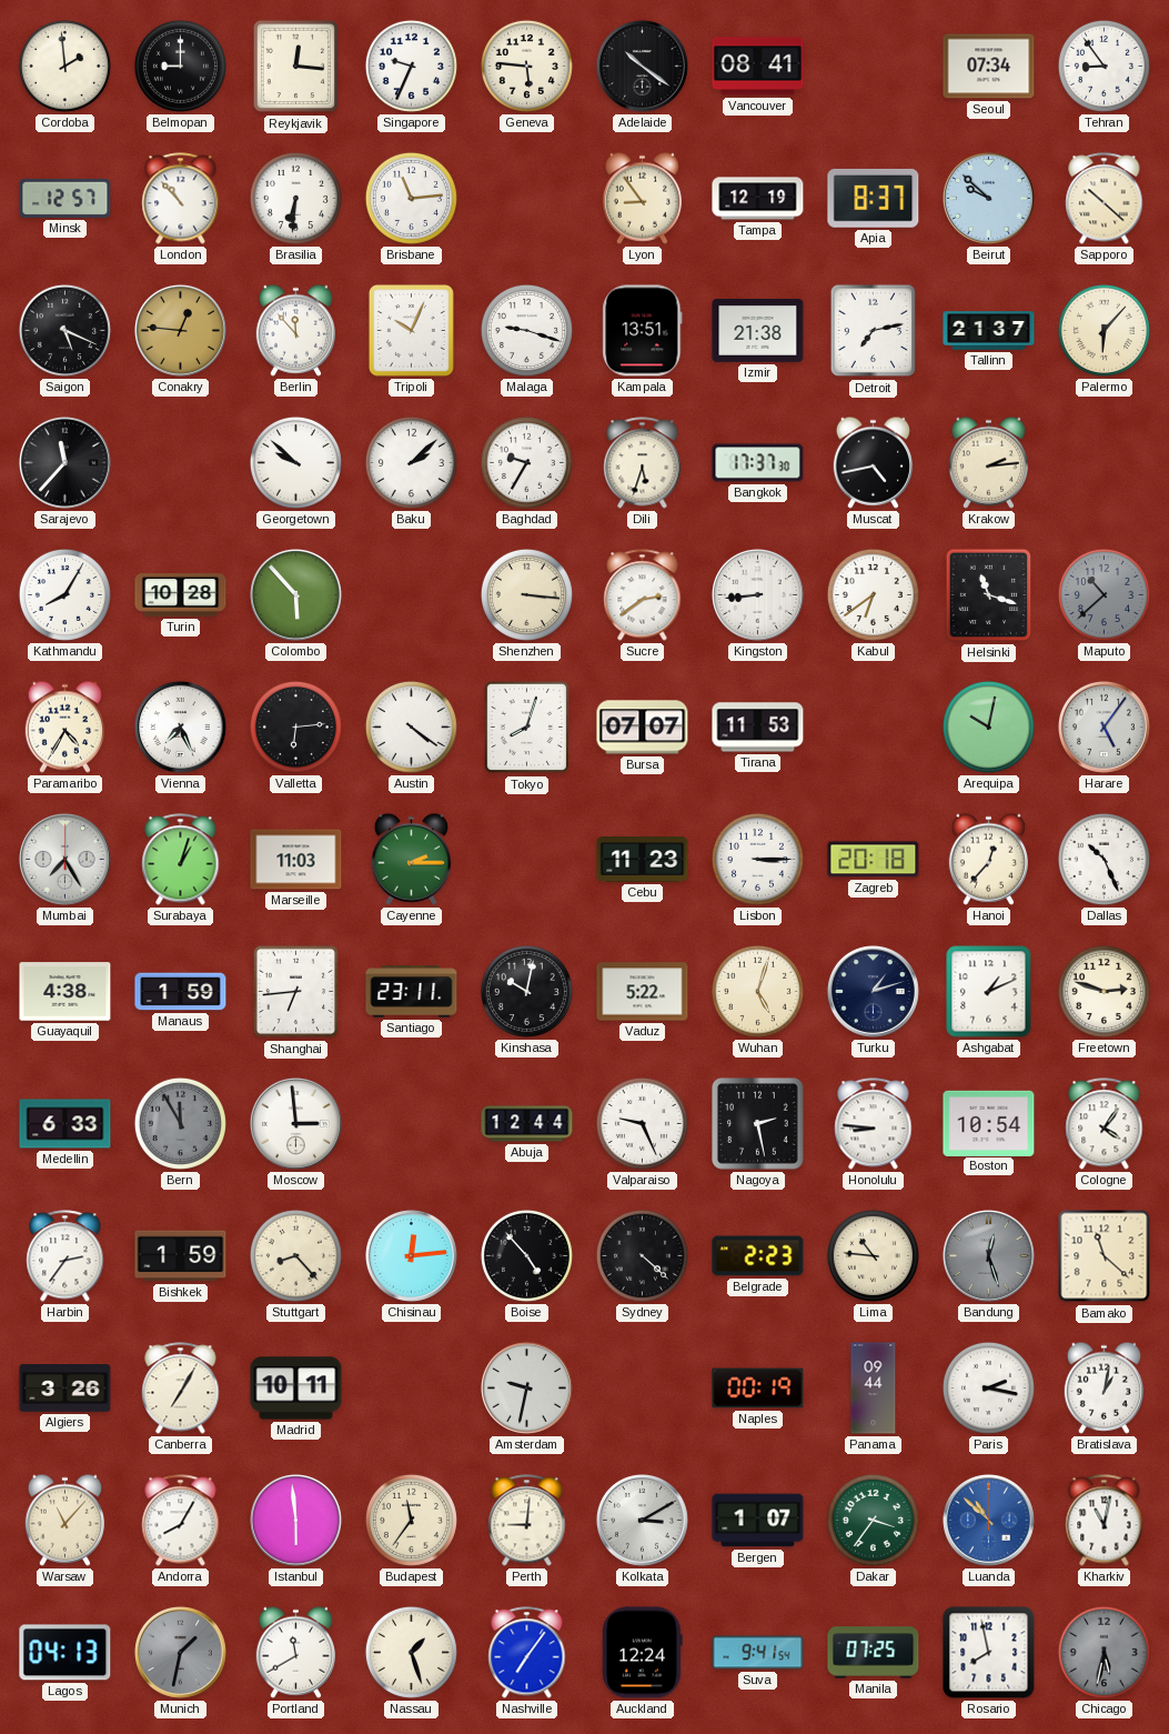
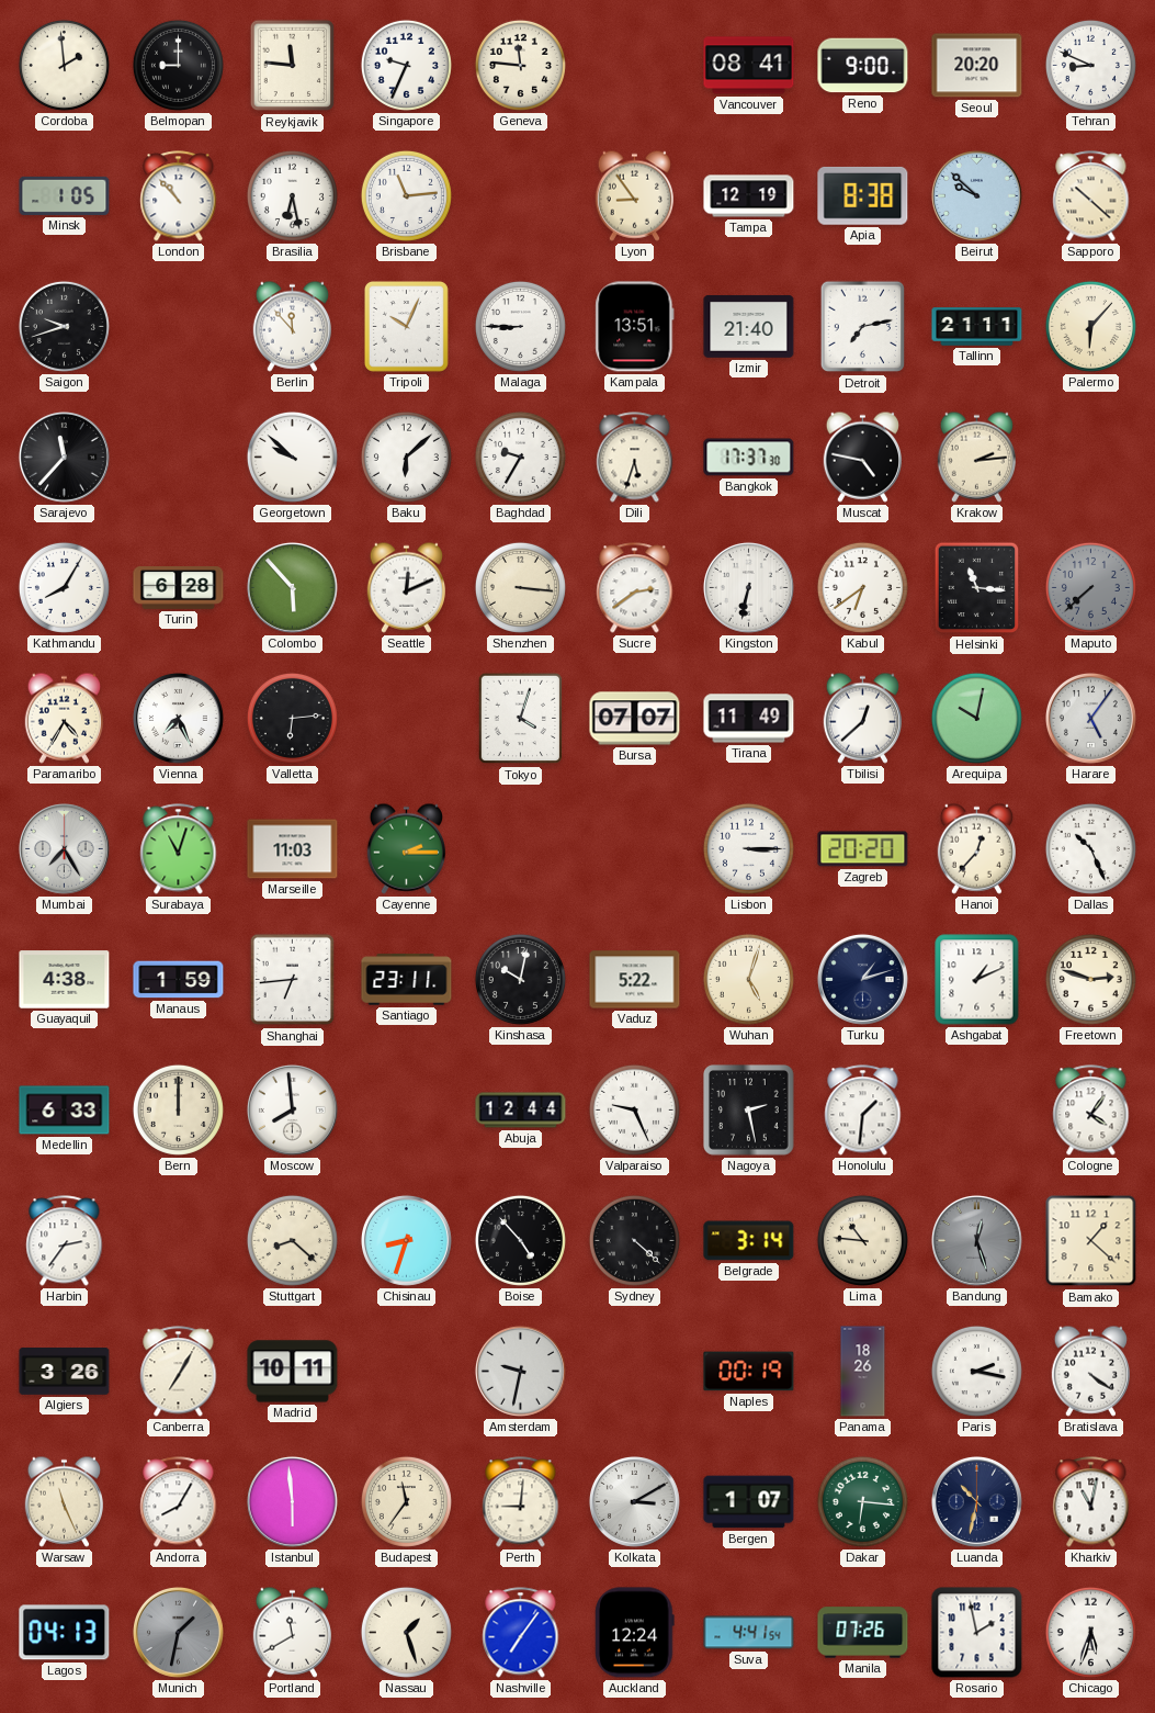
Reykjavik: 12:16 -> 11:46 (293, 66)
Geneva: 5:46 -> 11:46 (520, 65)
Adelaide: 10:21 -> none (642, 66)
Reno: none -> 9:00 (863, 66)
Seoul: 07:34 -> 20:20 (977, 66)
Tehran: 8:54 -> 8:49 (1090, 65)
Minsk: 12:57 -> 1:05 (65, 195)
Brasilia: 6:31 -> 6:28 (292, 195)
Apia: 8:37 -> 8:38 (863, 195)
Saigon: 5:19 -> 9:42 (64, 326)
Conakry: 12:46 -> none (180, 330)
Malaga: 9:18 -> 8:45 (520, 326)
Izmir: 21:38 -> 21:40 (749, 326)
Tallinn: 21:37 -> 21:11 (977, 327)
Baku: 2:08 -> 6:08 (406, 457)
Muscat: 4:43 -> 4:47 (862, 457)
Turin: 10:28 -> 6:28 (179, 588)
Seattle: none -> 12:11 (406, 587)
Kingston: 8:44 -> 6:32 (748, 587)
Helsinki: 11:18 -> 11:16 (977, 588)
Maputo: 10:38 -> 7:38 (1090, 587)
Austin: 4:21 -> none (411, 726)
Tokyo: 8:03 -> 4:03 (521, 719)
Tirana: 11:53 -> 11:49 (749, 719)
Tbilisi: none -> 12:38 (862, 718)
Surabaya: 1:03 -> 11:03 (179, 849)
Cebu: 11:23 -> none (643, 860)
Zagreb: 20:18 -> 20:20 (863, 849)
Bern: 11:55 -> 12:00 (178, 1109)
Bern dial: grey -> cream (178, 1109)
Moscow: 2:59 -> 7:59 (292, 1109)
Honolulu: 8:46 -> 1:31 (863, 1111)
Boston: 10:54 -> none (989, 1123)
Bishkek: 1:59 -> none (181, 1256)
Stuttgart: 8:23 -> 8:22 (292, 1240)
Chisinau: 12:14 -> 8:33 (406, 1240)
Belgrade: 2:23 -> 3:14 (749, 1241)
Bamako: 11:22 -> 1:22 (1091, 1241)
Panama: 09:44 -> 18:26 (863, 1372)
Bratislava: 1:02 -> 4:21 (1090, 1371)
Warsaw: 11:07 -> 11:26 (64, 1501)
Dakar: 3:36 -> 6:16 (862, 1501)
Luanda: 10:52 -> 10:32 (976, 1501)
Luanda dial: blue -> navy (976, 1501)
Suva: 9:41 -> 4:41 (749, 1633)
Manila: 07:25 -> 07:26 (863, 1633)
Rosario: 7:58 -> 1:58 (977, 1633)
Chicago: 5:32 -> 5:33 (1090, 1632)
Chicago dial: grey -> white (1090, 1632)
